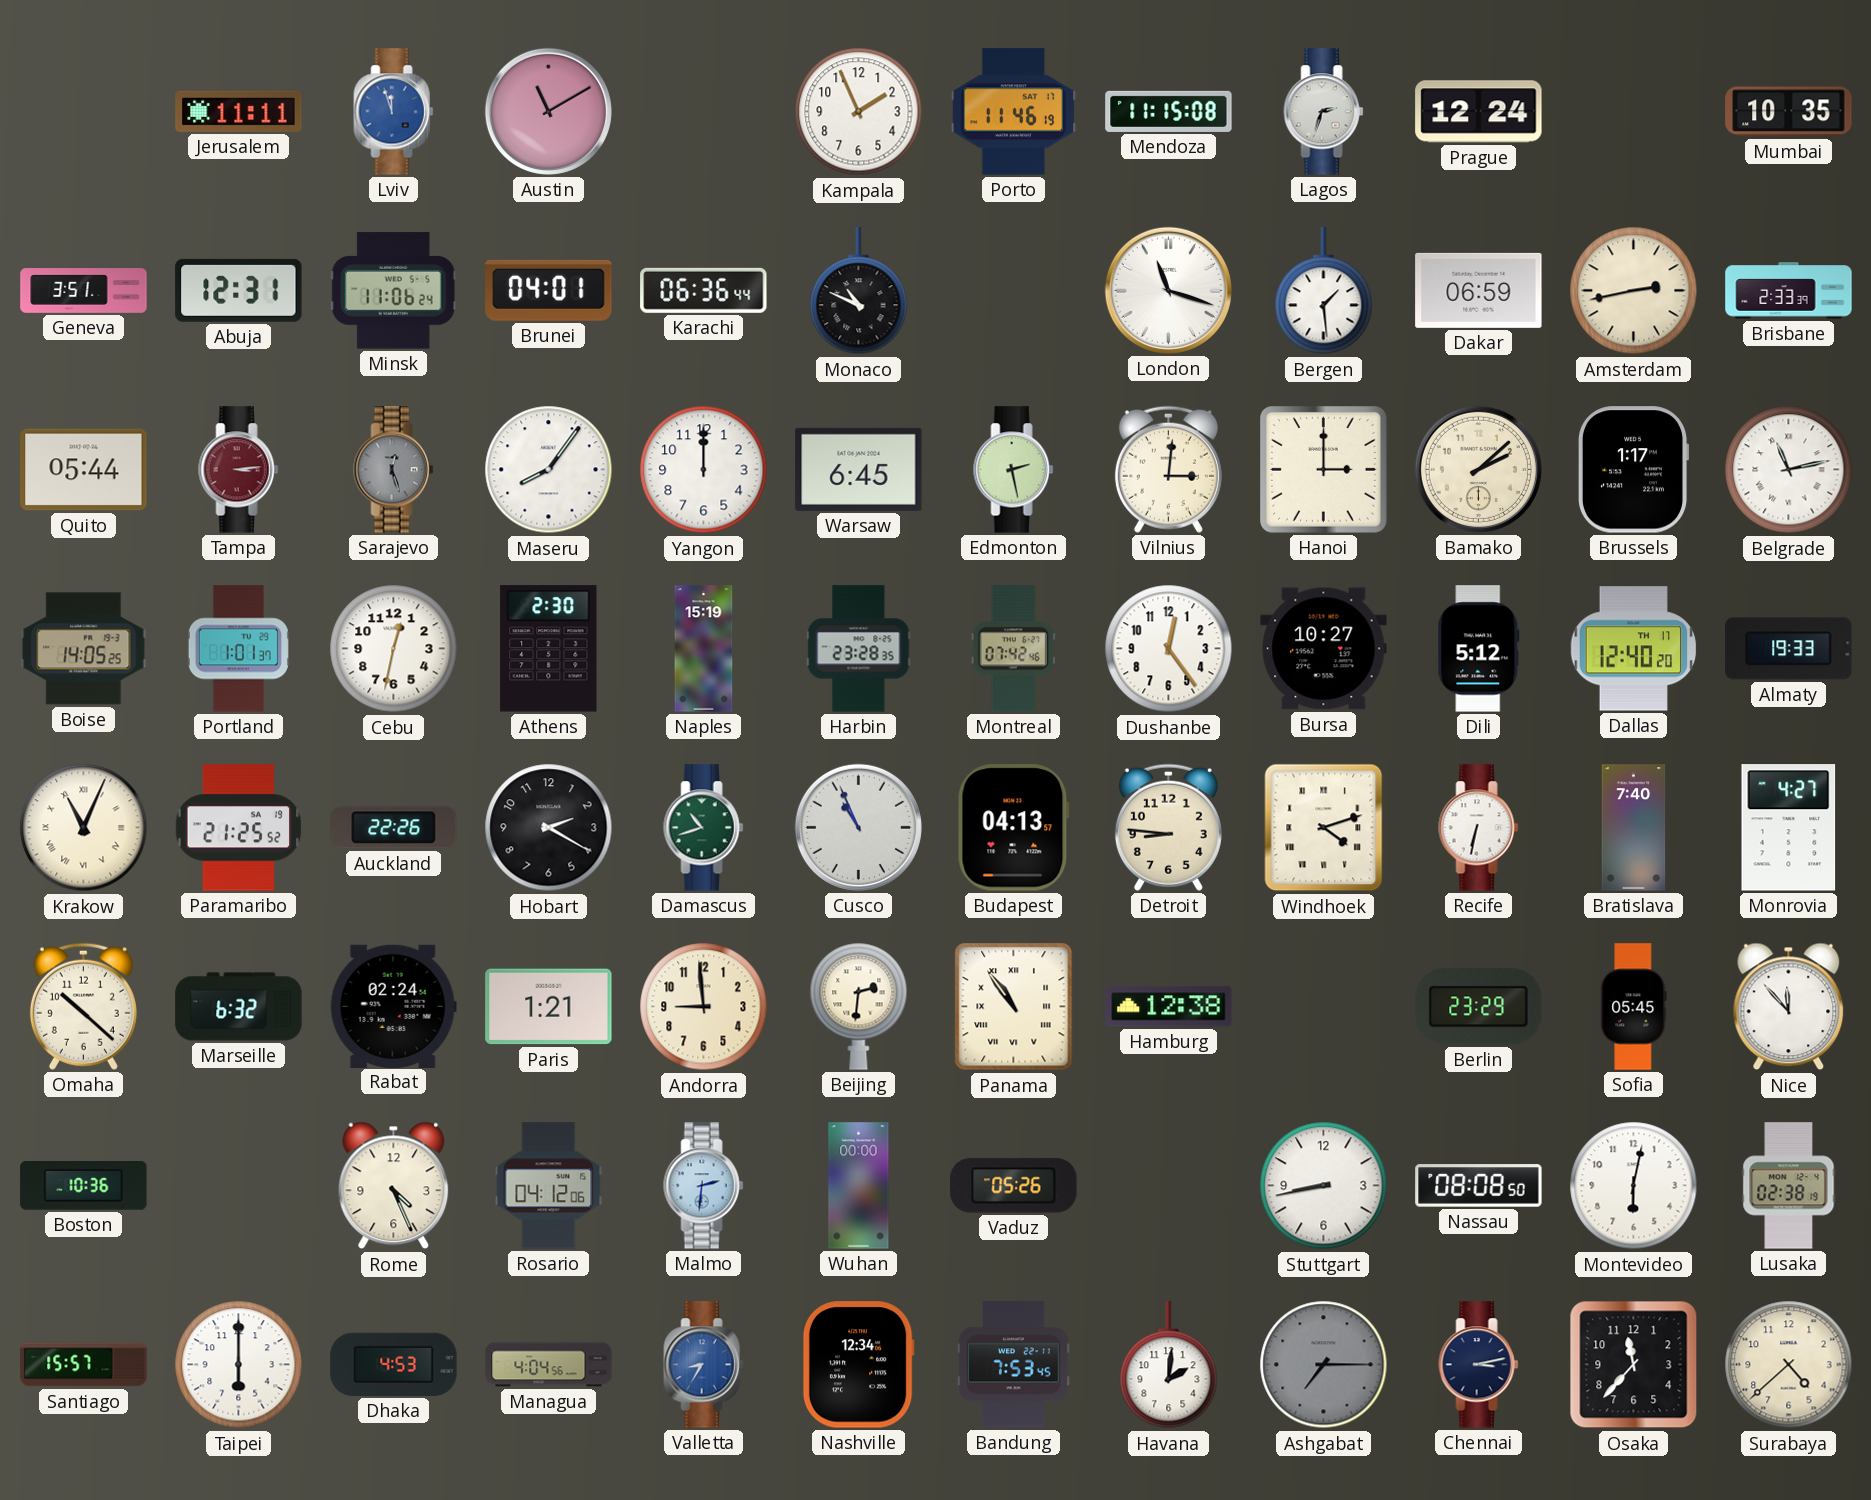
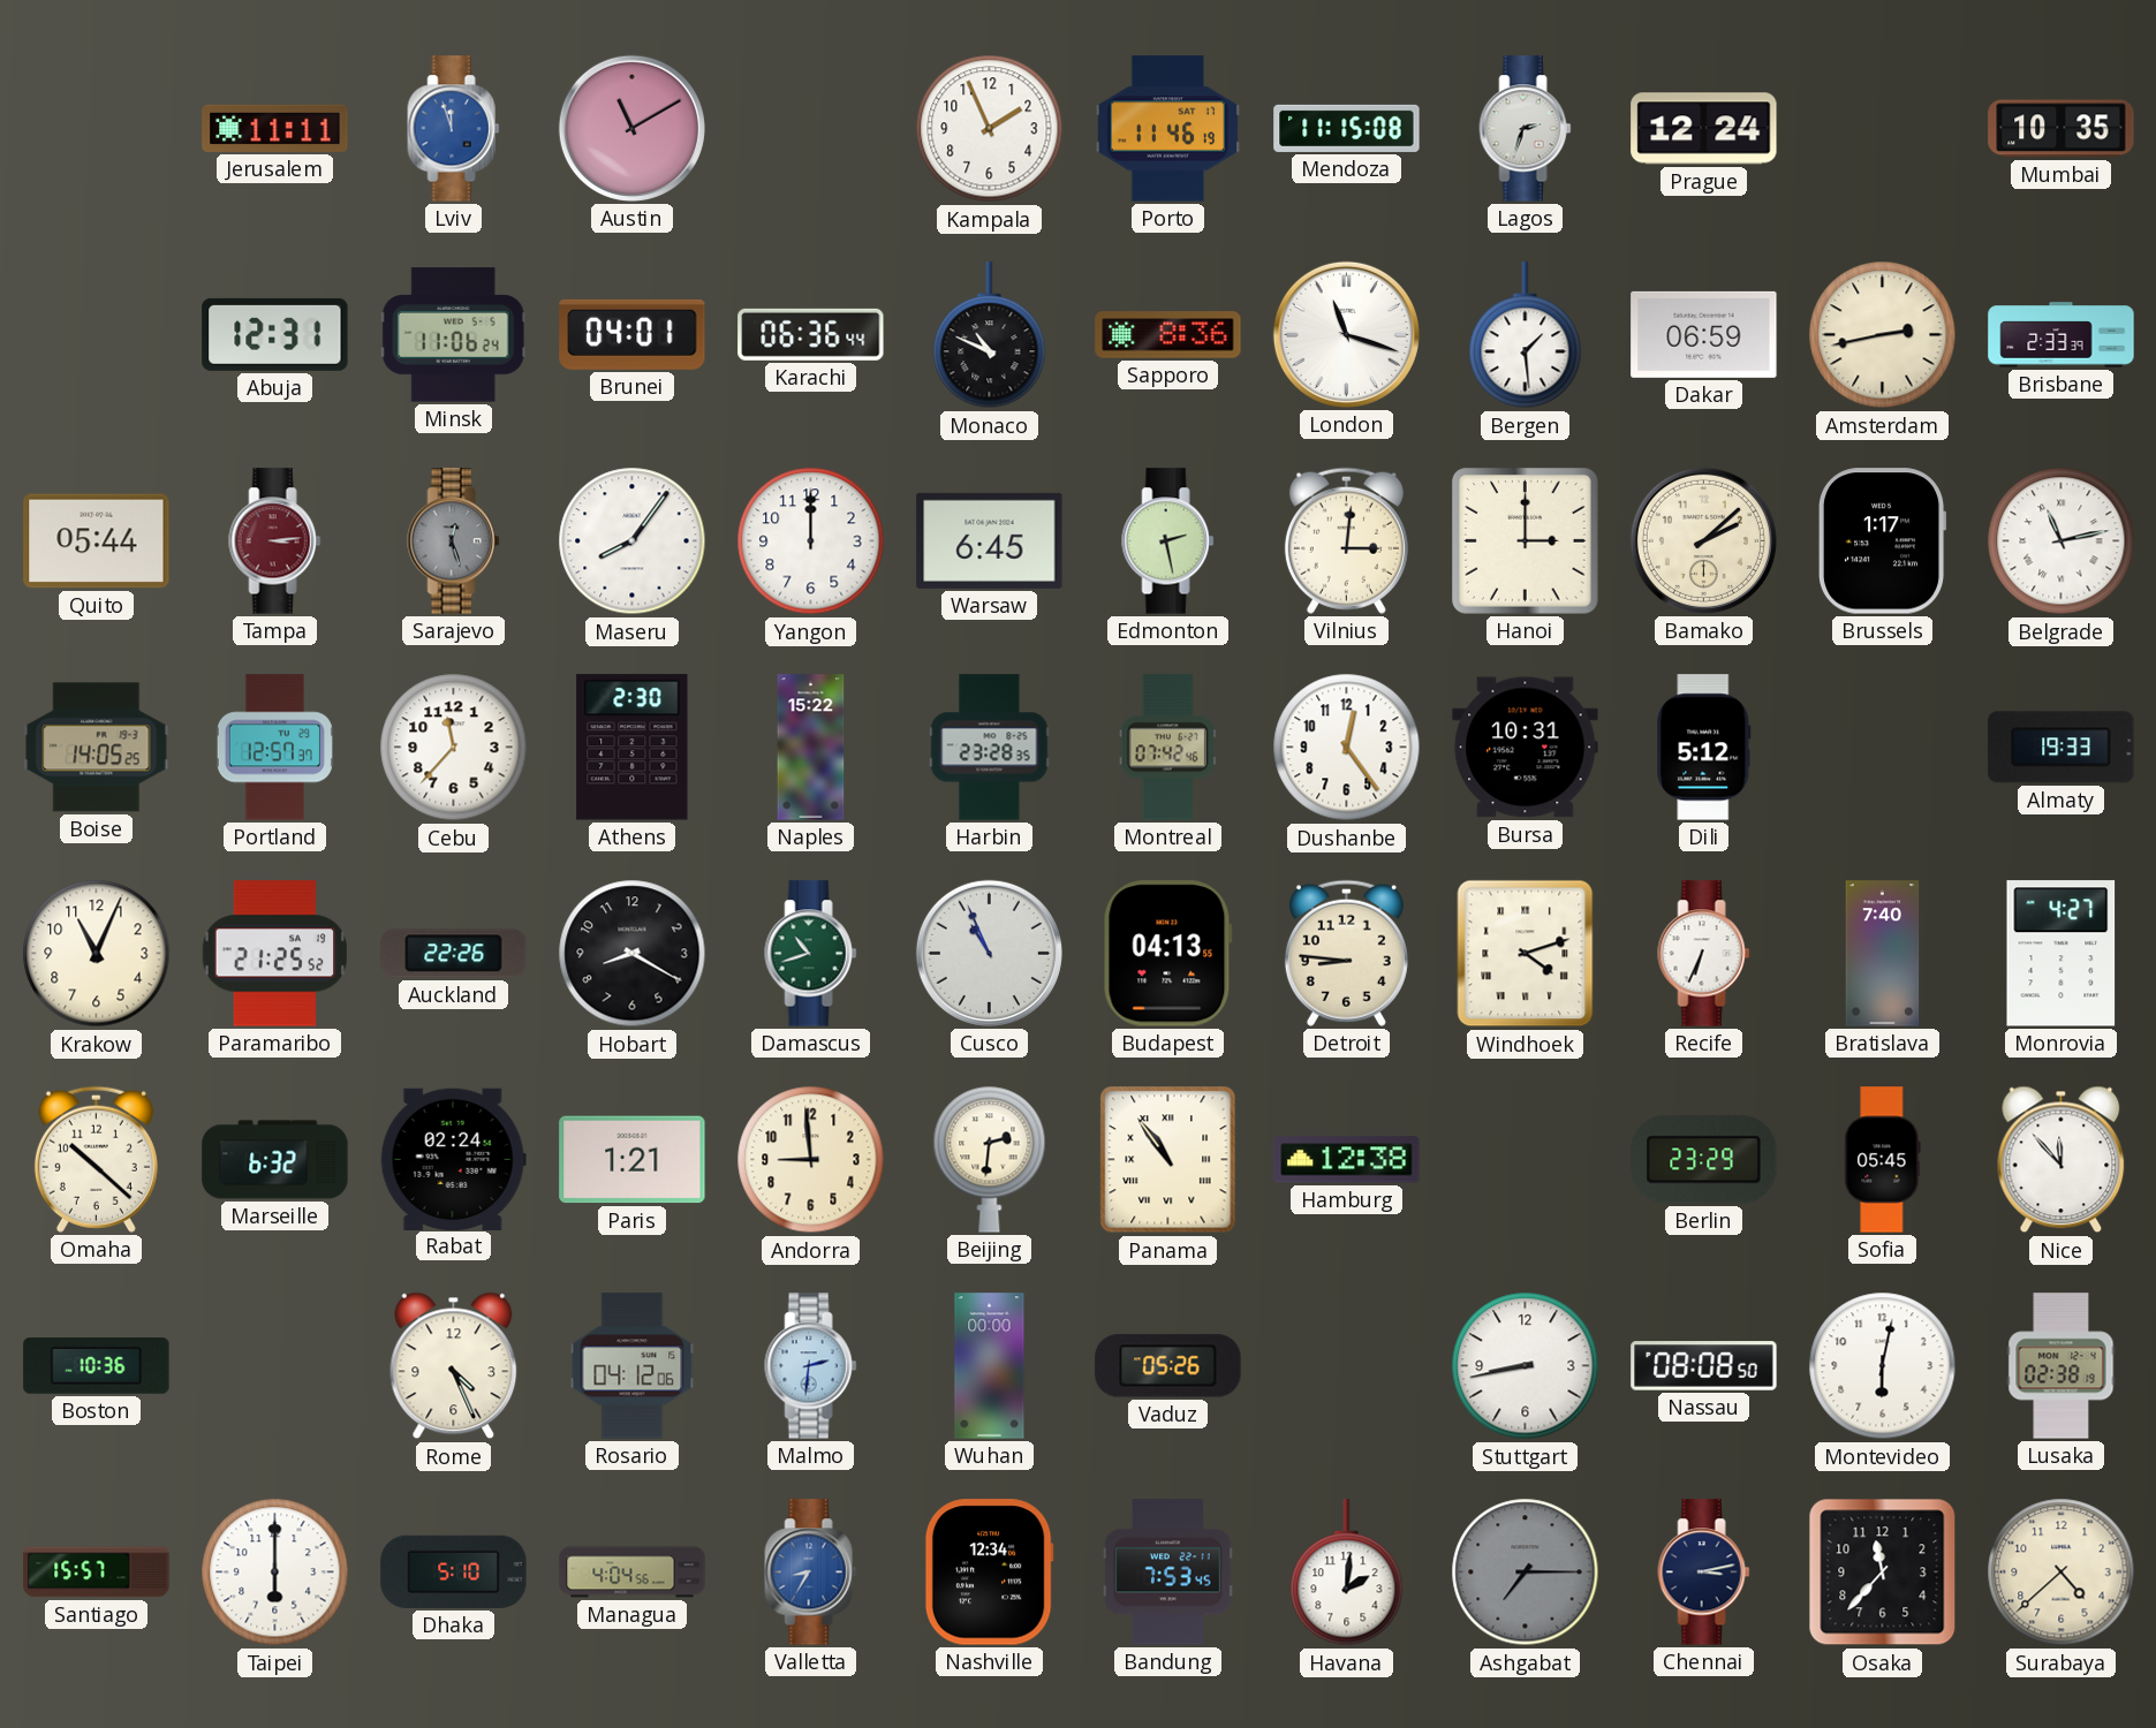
Geneva: 3:51 -> none (84, 291)
Sapporo: none -> 8:36 (1168, 335)
Portland: 1:01 -> 12:57 (274, 748)
Cebu: 12:32 -> 11:37 (454, 748)
Naples: 15:19 -> 15:22 (811, 748)
Bursa: 10:27 -> 10:31 (1526, 748)
Dallas: 12:40 -> none (1634, 649)
Krakow numerals: Roman -> Arabic (97, 954)
Hobart: 2:20 -> 8:20 (633, 954)
Budapest: 04:13:57 -> 04:13:55 (1167, 954)
Recife: 6:32 -> 6:34 (1704, 954)
Dhaka: 4:53 -> 5:10 (454, 1571)
